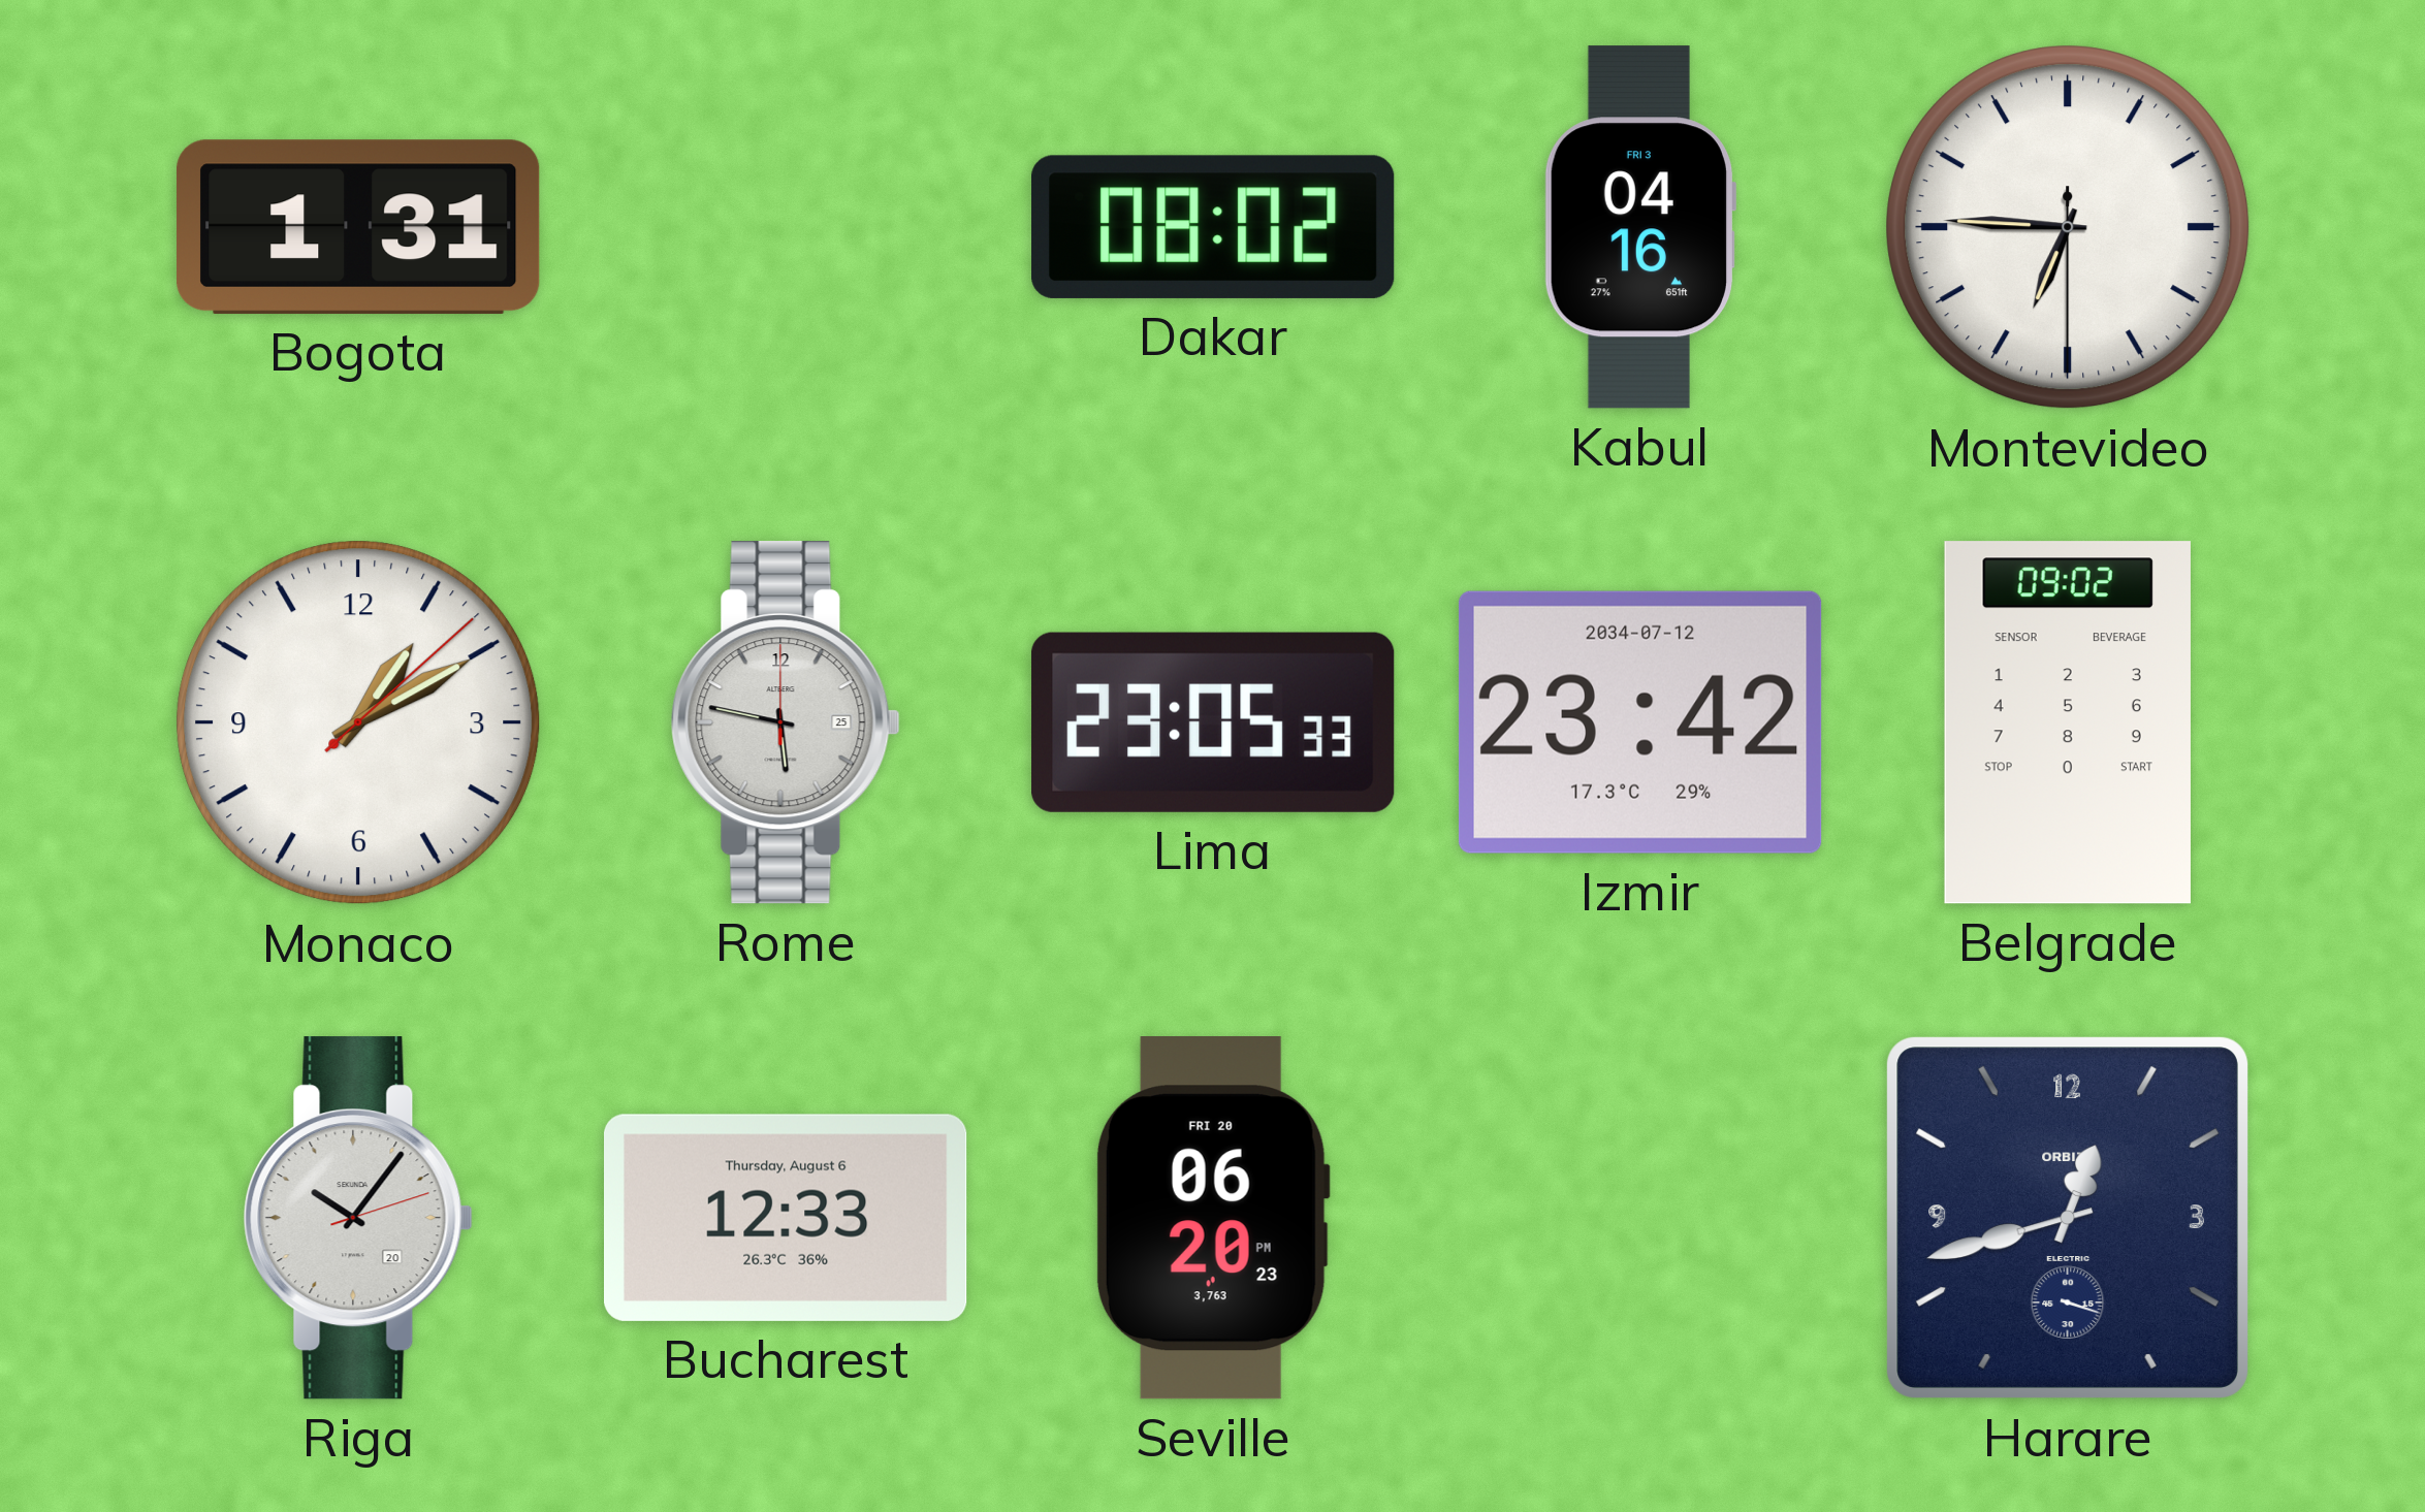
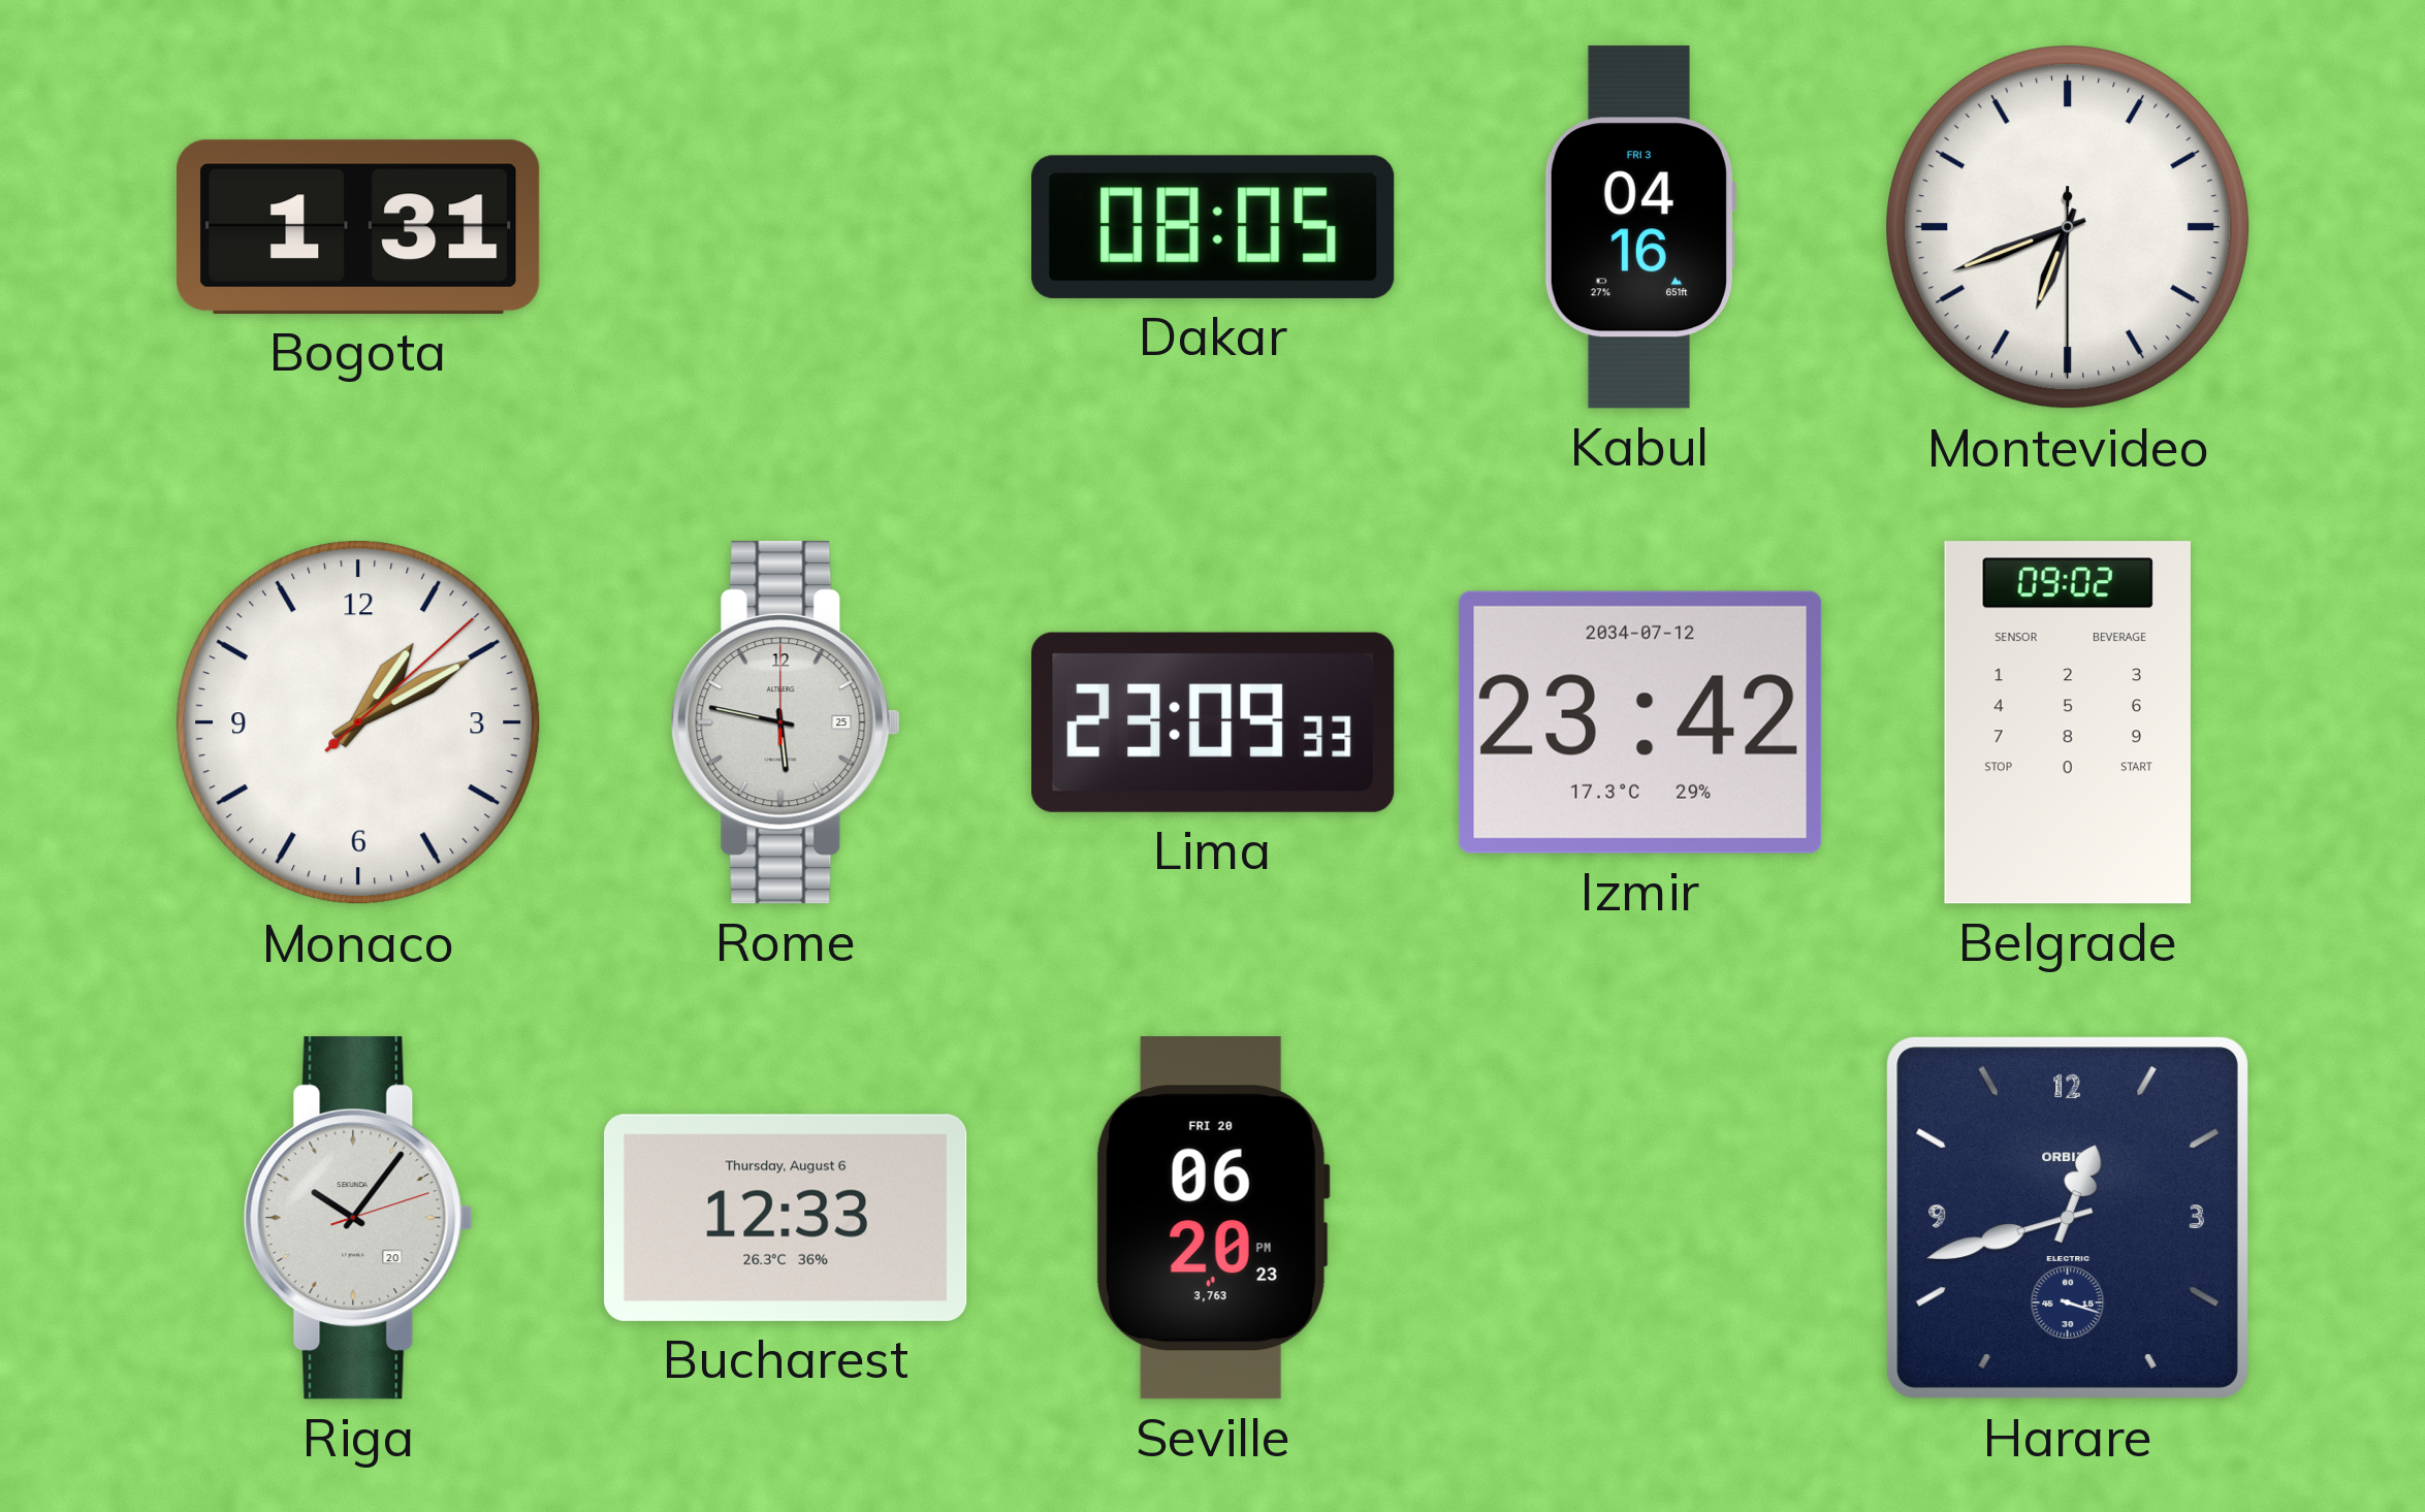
Dakar: 08:02 -> 08:05 (1213, 227)
Montevideo: 6:45 -> 6:41 (2068, 227)
Lima: 23:05 -> 23:09 (1213, 722)
